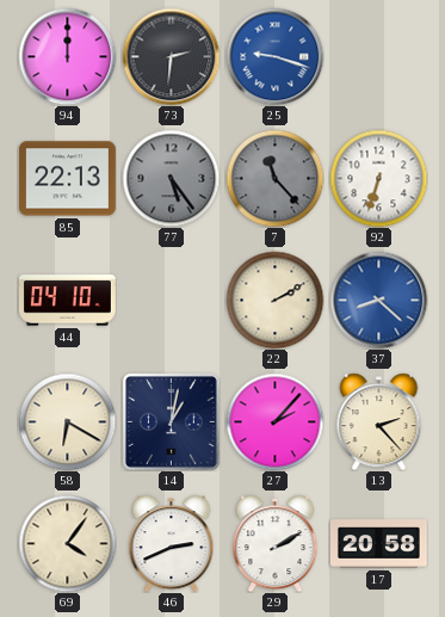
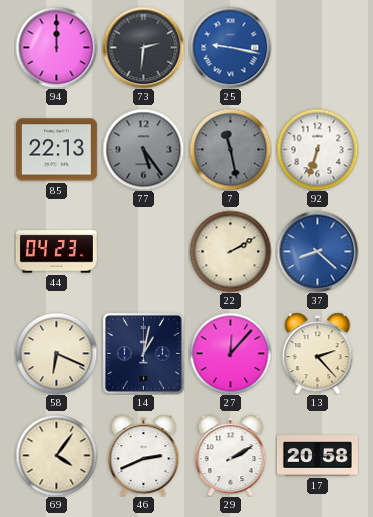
25: 9:18 -> 9:17 (230, 47)
7: 11:23 -> 11:28 (230, 149)
44: 04:10 -> 04:23 (56, 252)
58: 6:20 -> 6:19 (56, 353)
27: 2:07 -> 12:07 (230, 353)
